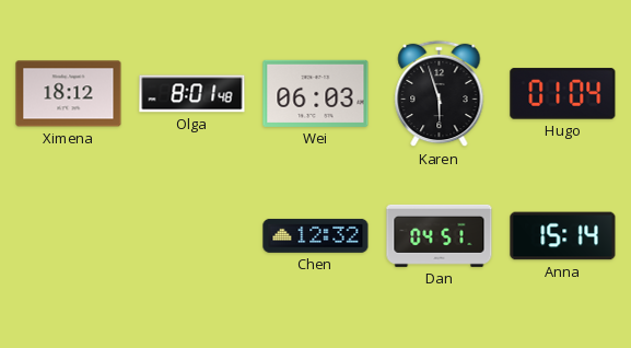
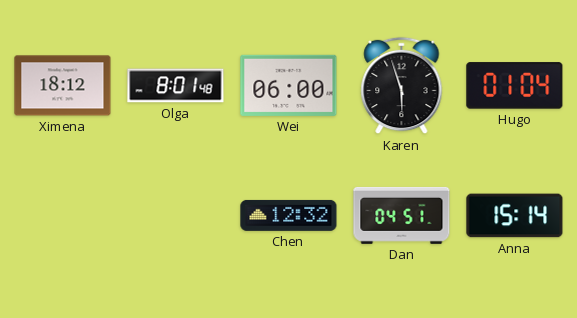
Wei: 06:03 -> 06:00 (289, 85)
